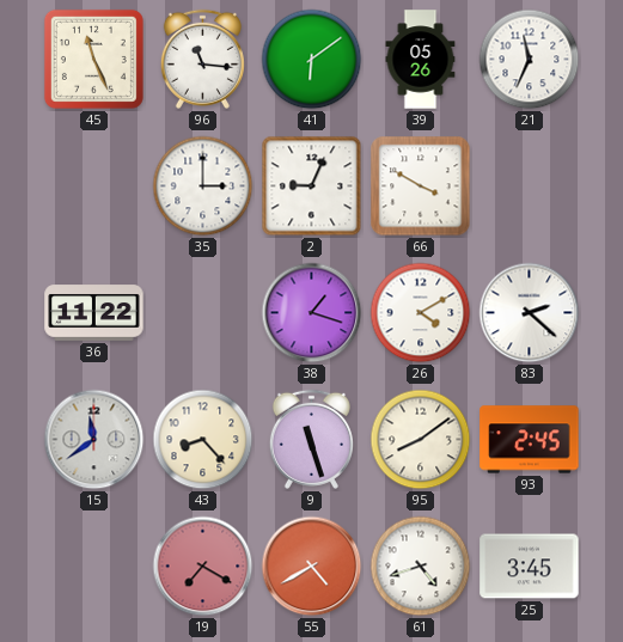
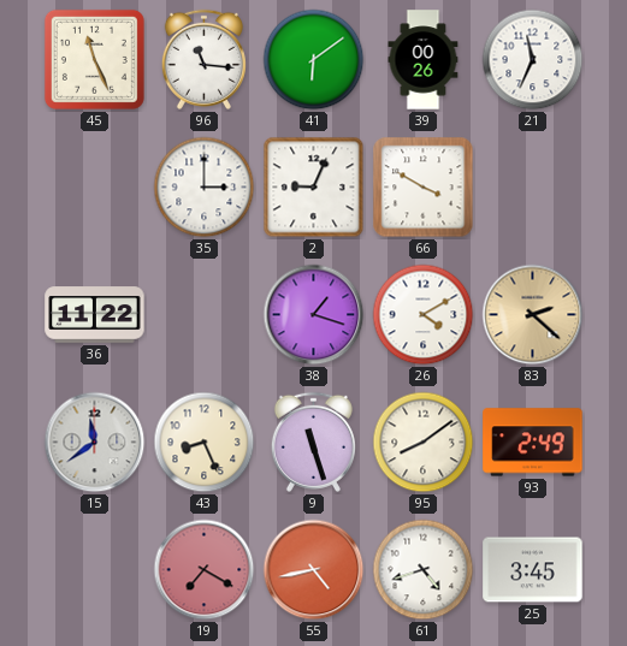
39: 05:26 -> 00:26 (424, 60)
83 dial: white -> champagne (533, 315)
43: 8:23 -> 8:26 (205, 443)
93: 2:45 -> 2:49 (533, 443)
55: 4:40 -> 4:43 (314, 570)
